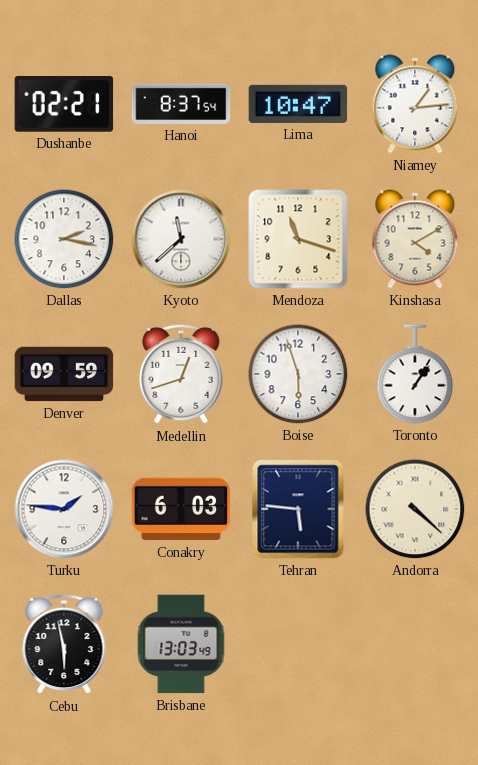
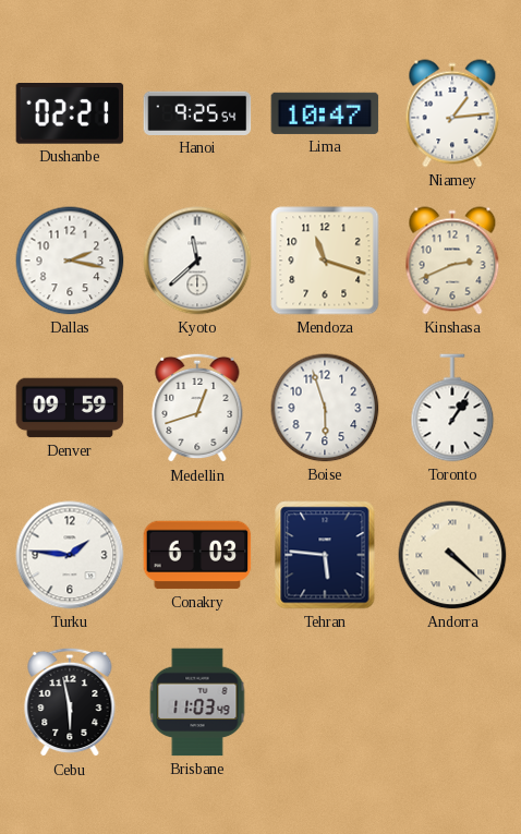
Hanoi: 8:37 -> 9:25 (197, 113)
Kinshasa: 4:10 -> 2:41 (452, 261)
Brisbane: 13:03 -> 11:03 (197, 702)
